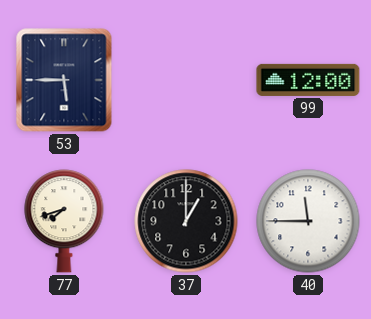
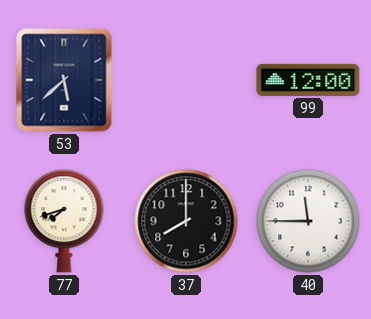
53: 5:45 -> 5:38 (64, 80)
37: 1:00 -> 8:00 (186, 221)
